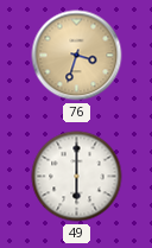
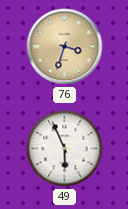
49: 6:00 -> 5:56 (65, 149)
